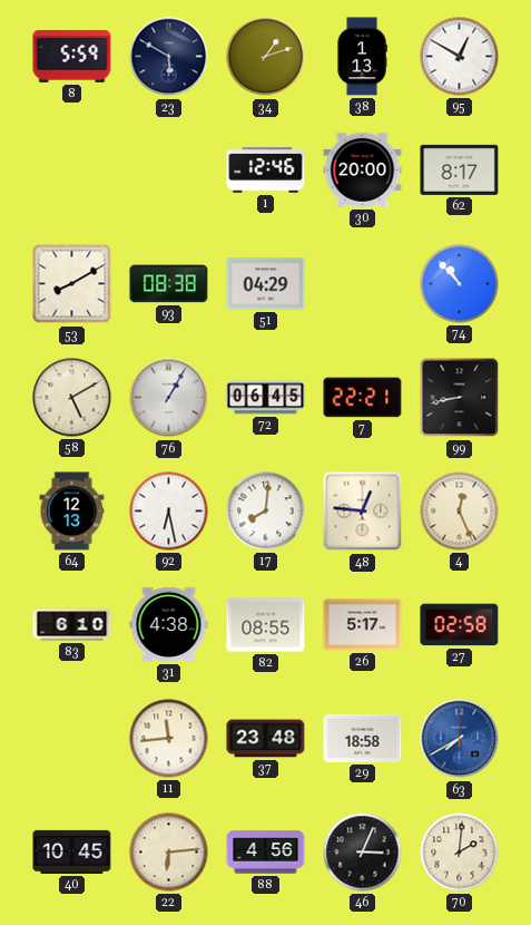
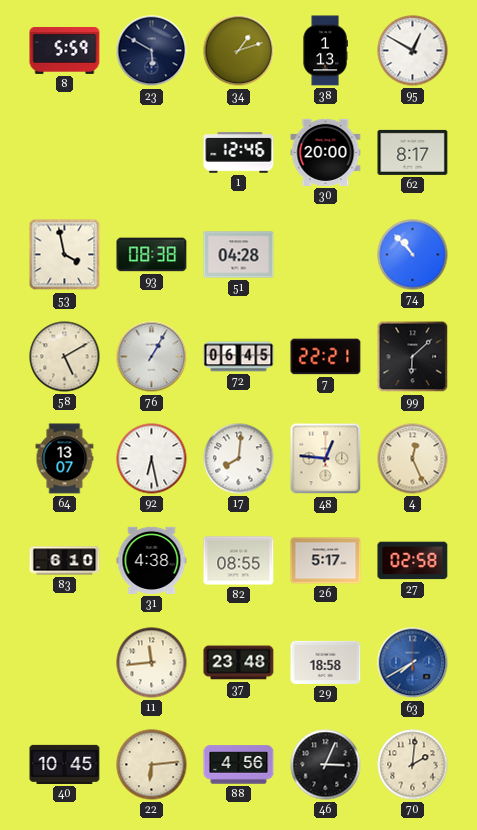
53: 8:10 -> 3:58 (65, 255)
51: 04:29 -> 04:28 (239, 255)
99: 8:43 -> 6:08 (413, 357)
64: 12:13 -> 13:07 (65, 459)
